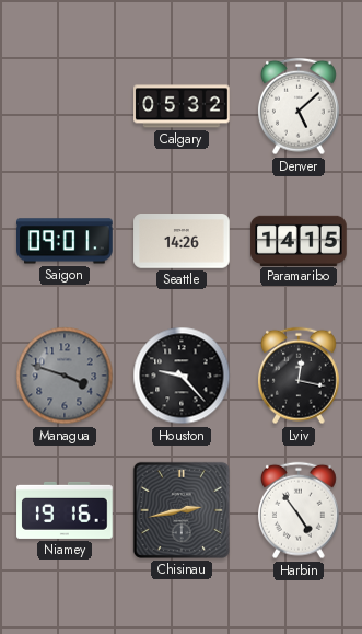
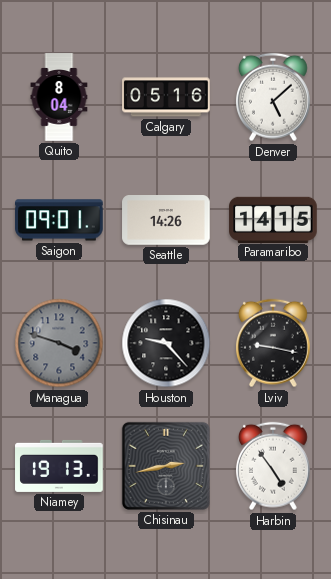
Quito: none -> 8:04 (59, 97)
Calgary: 05:32 -> 05:16 (166, 97)
Lviv: 12:17 -> 9:17 (273, 343)
Niamey: 19:16 -> 19:13 (59, 466)
